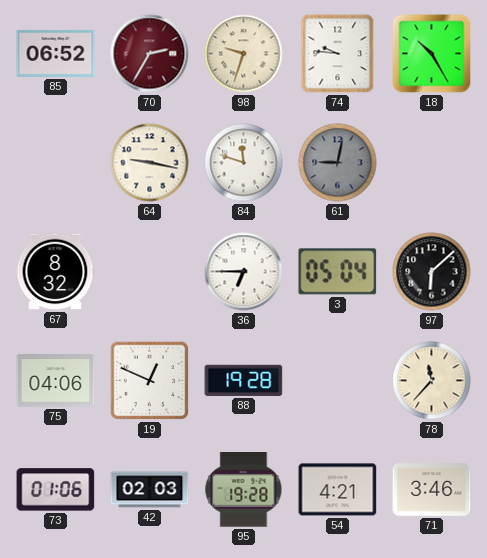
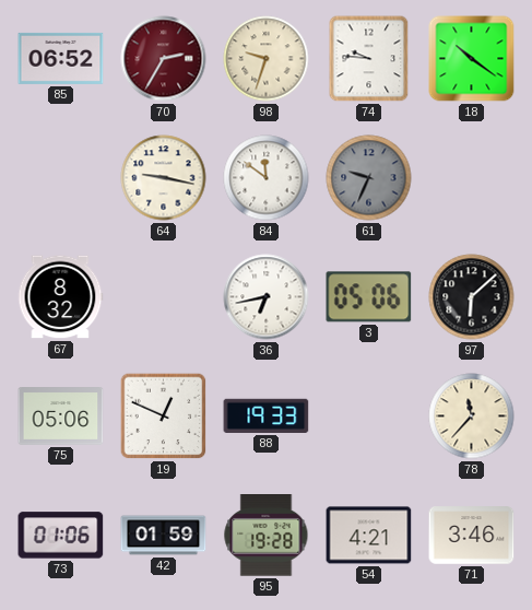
18: 10:25 -> 10:21 (472, 59)
84: 11:48 -> 11:51 (267, 178)
61: 9:02 -> 9:34 (369, 178)
36: 6:45 -> 6:43 (267, 297)
3: 05:04 -> 05:06 (369, 297)
75: 04:06 -> 05:06 (61, 417)
88: 19:28 -> 19:33 (267, 415)
42: 02:03 -> 01:59 (164, 536)
